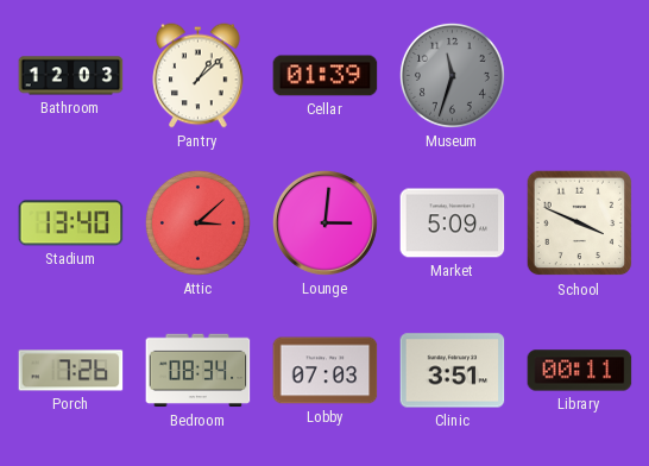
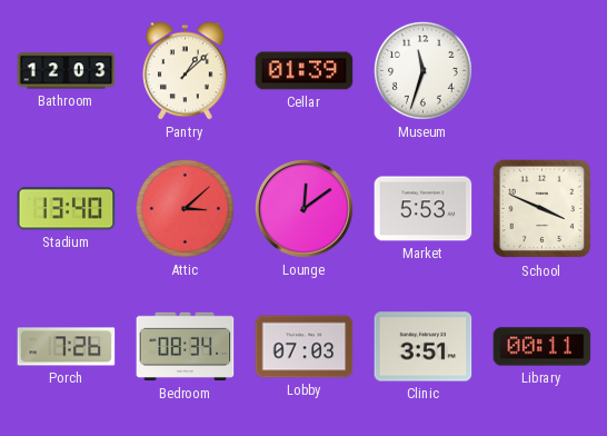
Museum dial: grey -> white (422, 70)
Lounge: 3:01 -> 12:09 (303, 208)
Market: 5:09 -> 5:53 (424, 209)
